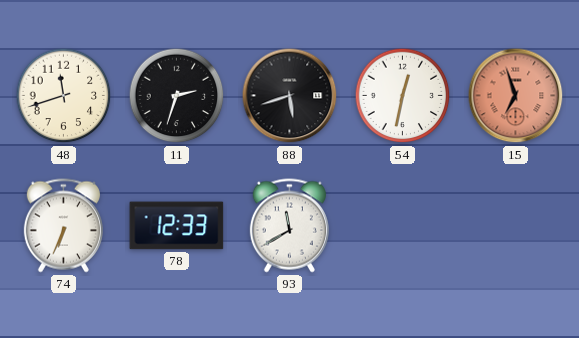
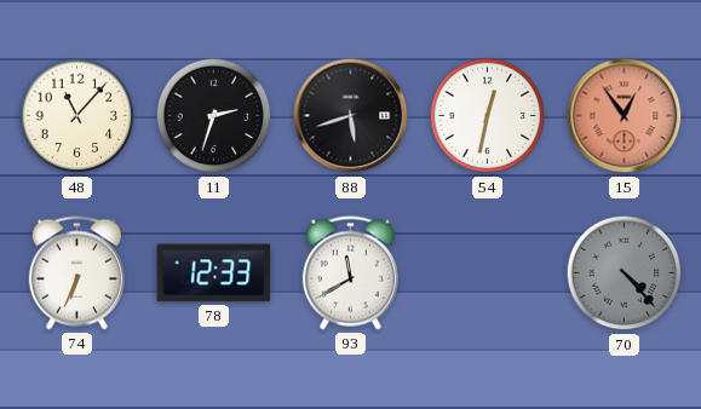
48: 11:42 -> 11:07 (77, 116)
15: 6:57 -> 12:54 (625, 116)
70: none -> 4:23 (625, 273)
